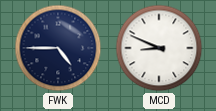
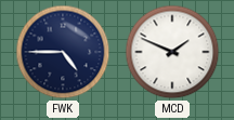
MCD: 8:49 -> 1:49 (172, 52)
